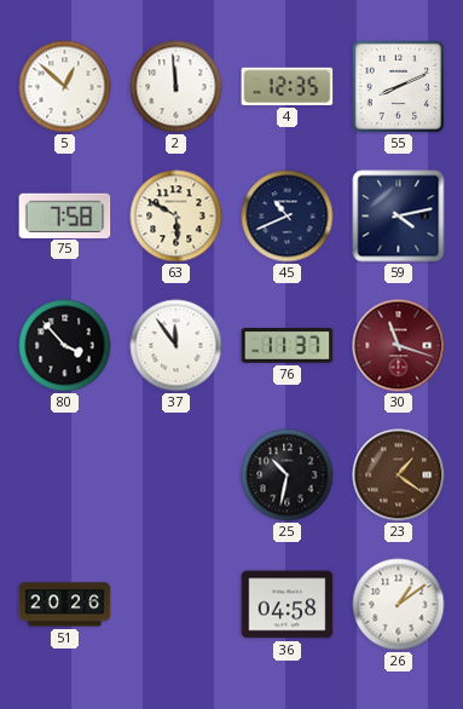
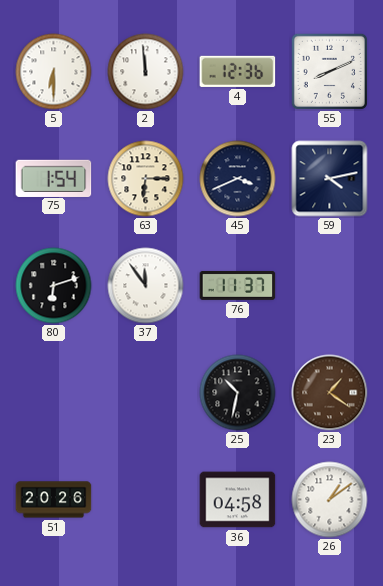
5: 12:52 -> 6:30 (54, 72)
4: 12:35 -> 12:36 (238, 71)
75: 7:58 -> 1:54 (54, 178)
63: 5:50 -> 6:15 (146, 179)
45: 10:41 -> 3:41 (238, 179)
80: 3:53 -> 6:12 (54, 286)
30: 11:18 -> none (399, 346)
